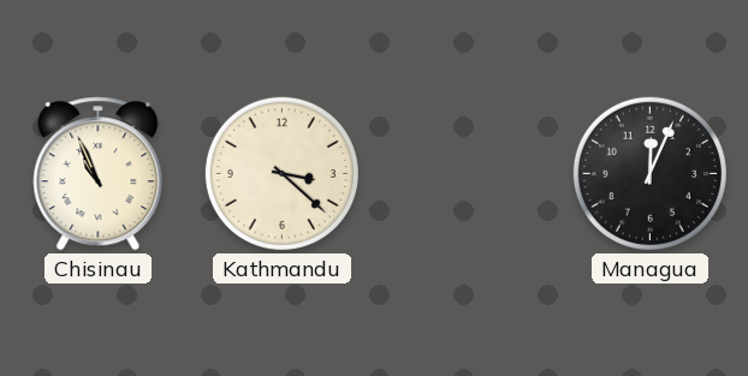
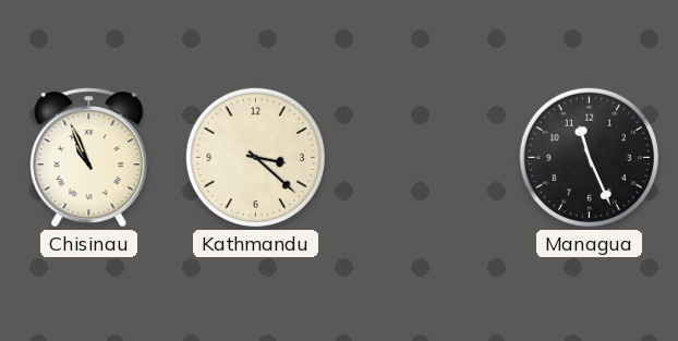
Managua: 12:04 -> 11:26 (589, 157)
